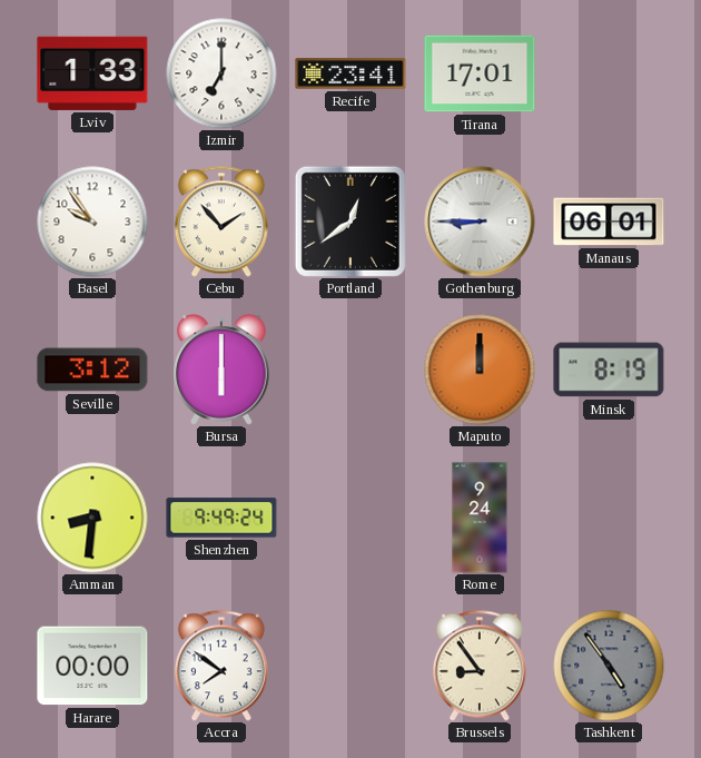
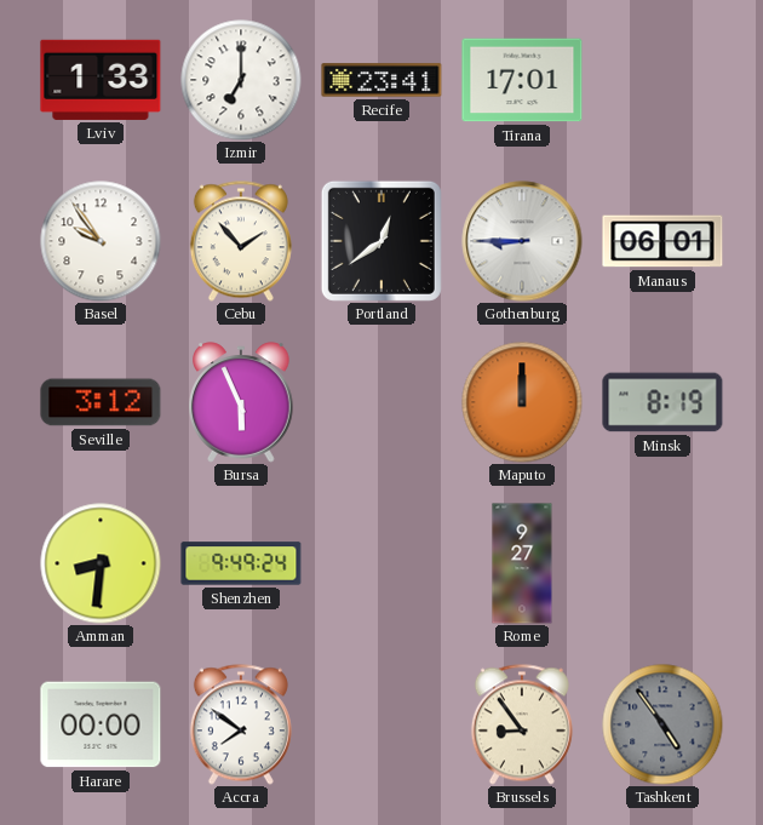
Bursa: 6:00 -> 5:56 (242, 402)
Rome: 9:24 -> 9:27 (522, 563)
